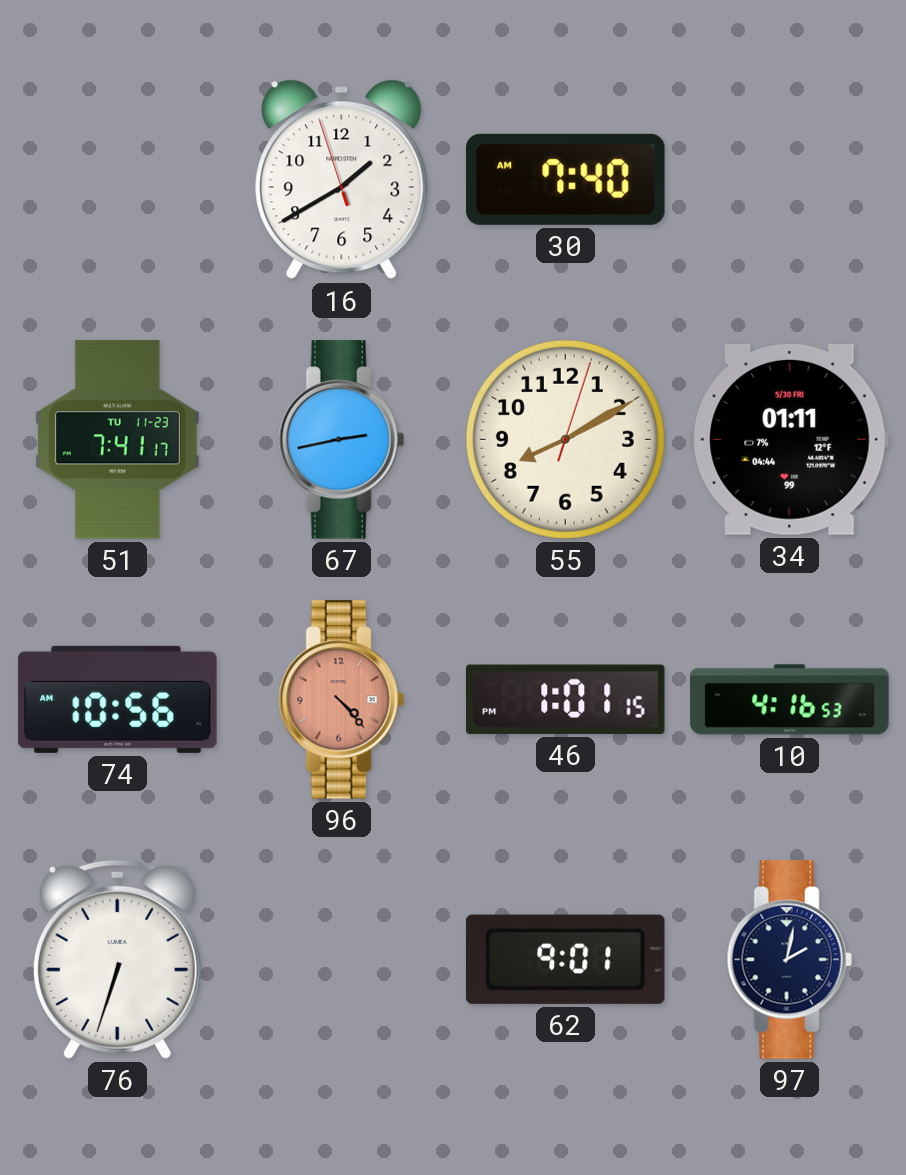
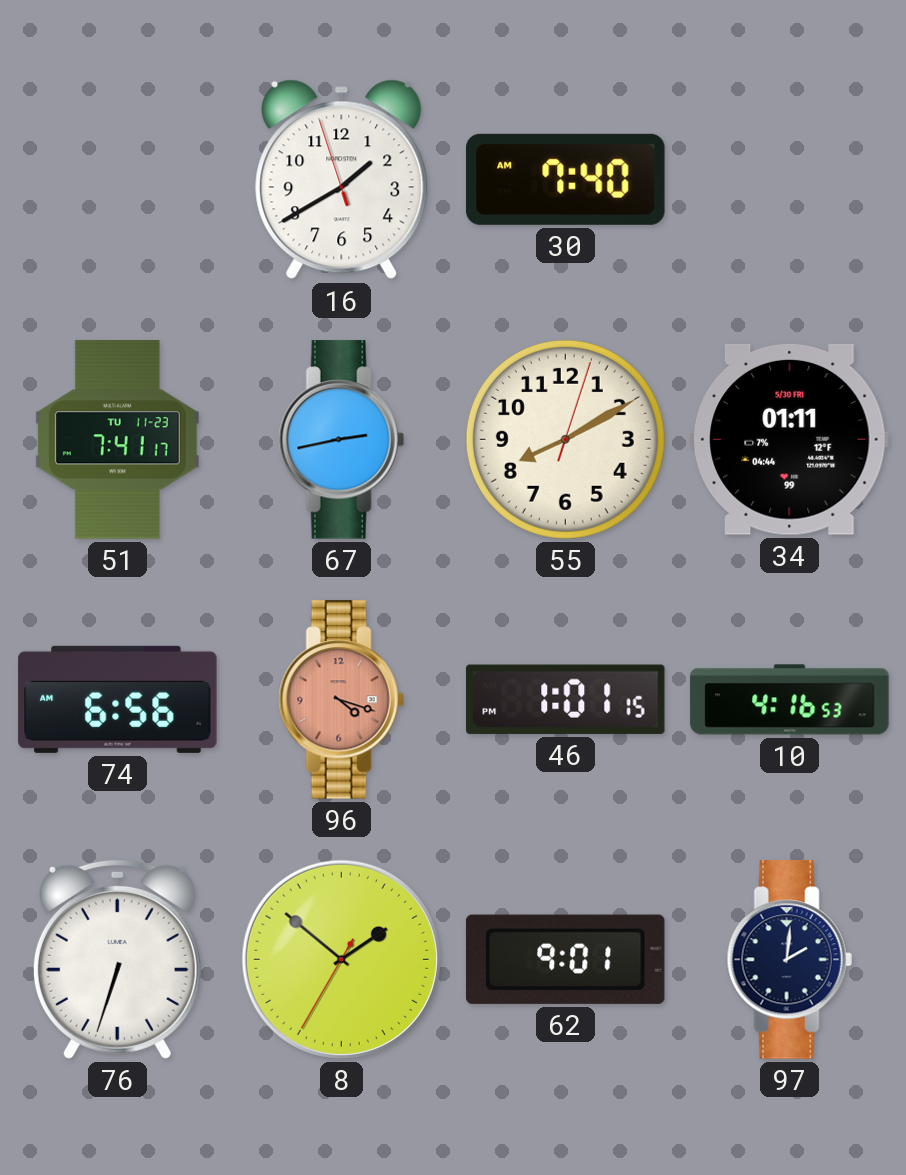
74: 10:56 -> 6:56 (118, 699)
96: 4:23 -> 4:18 (341, 700)
8: none -> 1:51 (341, 959)
97: 2:02 -> 2:01 (789, 960)
